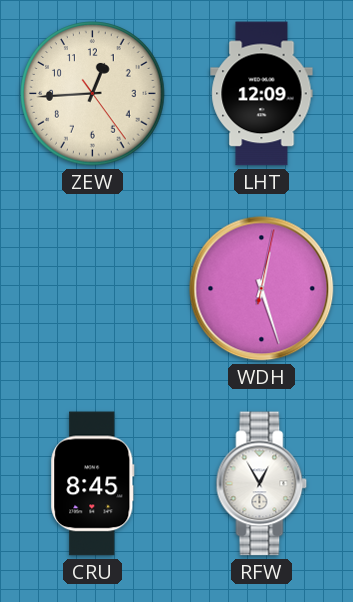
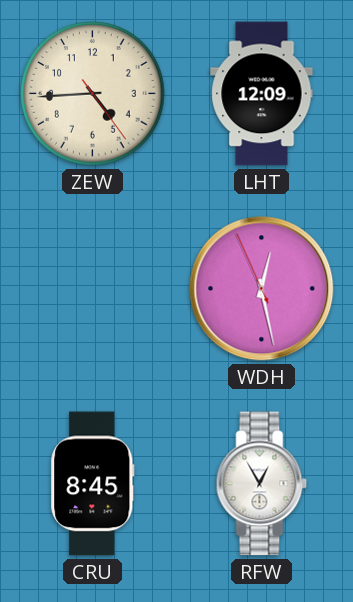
ZEW: 12:44 -> 4:44 (93, 94)
WDH: 12:27:02 -> 12:27:56 (262, 289)
